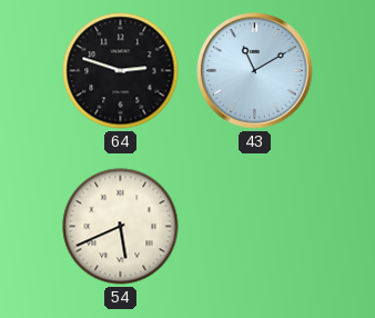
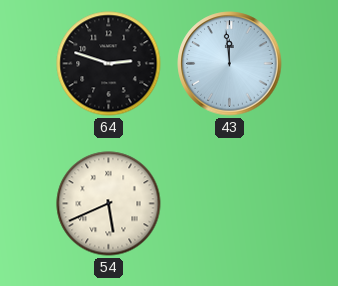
43: 11:10 -> 11:59 (230, 64)
